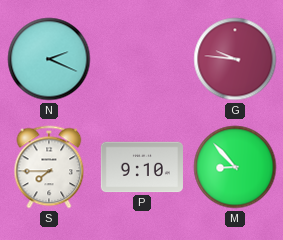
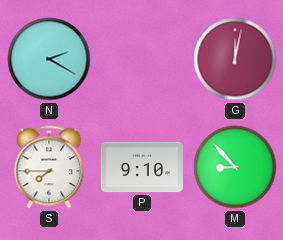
N: 2:19 -> 2:20 (49, 59)
G: 9:46 -> 12:02 (235, 59)
